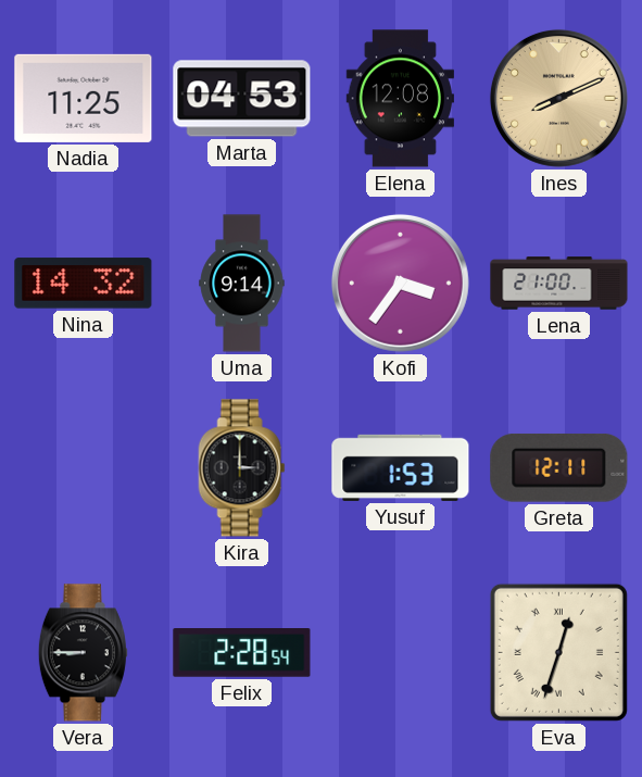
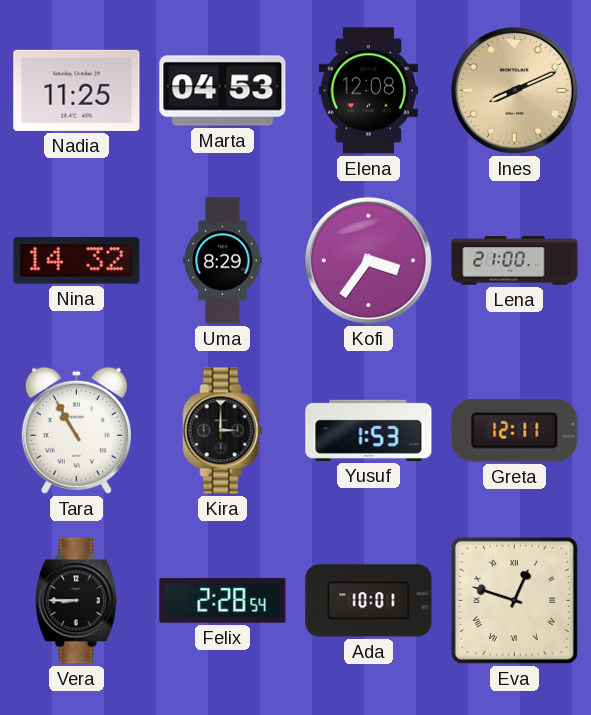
Uma: 9:14 -> 8:29 (223, 261)
Tara: none -> 10:55 (76, 430)
Ada: none -> 10:01 (369, 601)
Eva: 12:33 -> 12:48 (514, 600)
